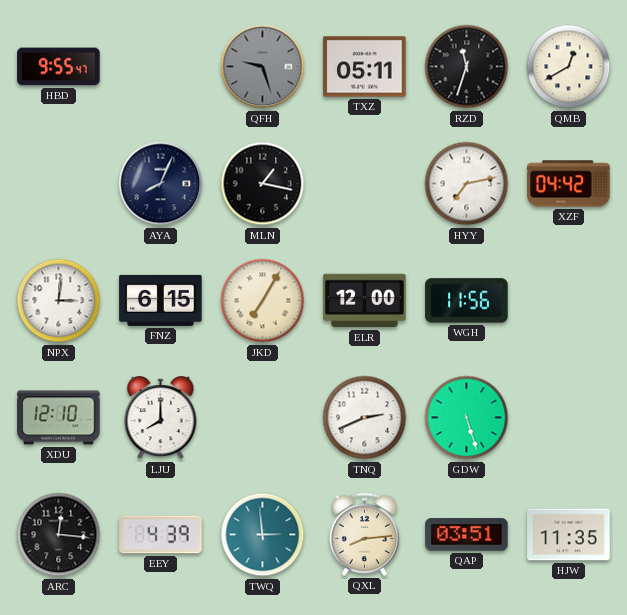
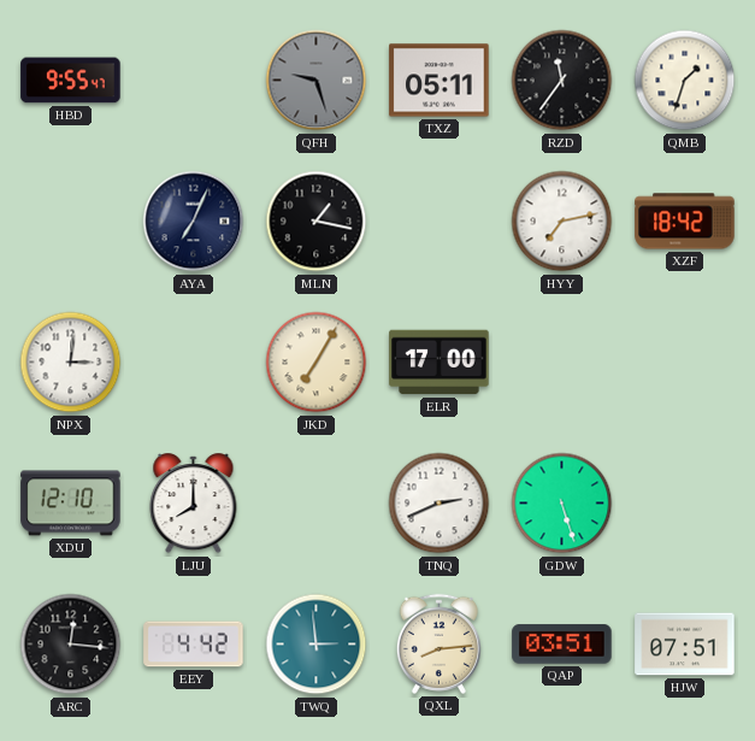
RZD: 11:33 -> 11:36 (562, 81)
QMB: 12:40 -> 1:33 (685, 81)
AYA: 8:04 -> 7:04 (194, 222)
XZF: 04:42 -> 18:42 (685, 222)
FNZ: 6:15 -> none (161, 300)
ELR: 12:00 -> 17:00 (440, 363)
WGH: 11:56 -> none (467, 301)
EEY: 4:39 -> 4:42 (194, 645)
HJW: 11:35 -> 07:51 (685, 645)
